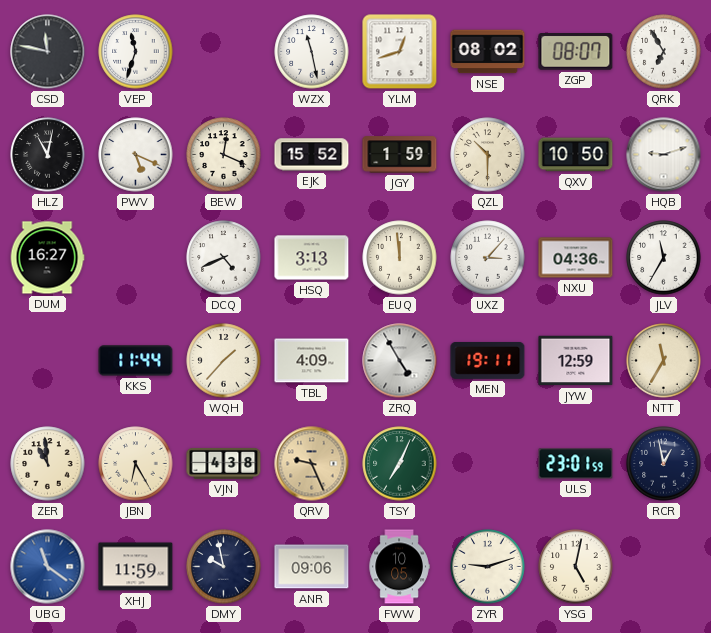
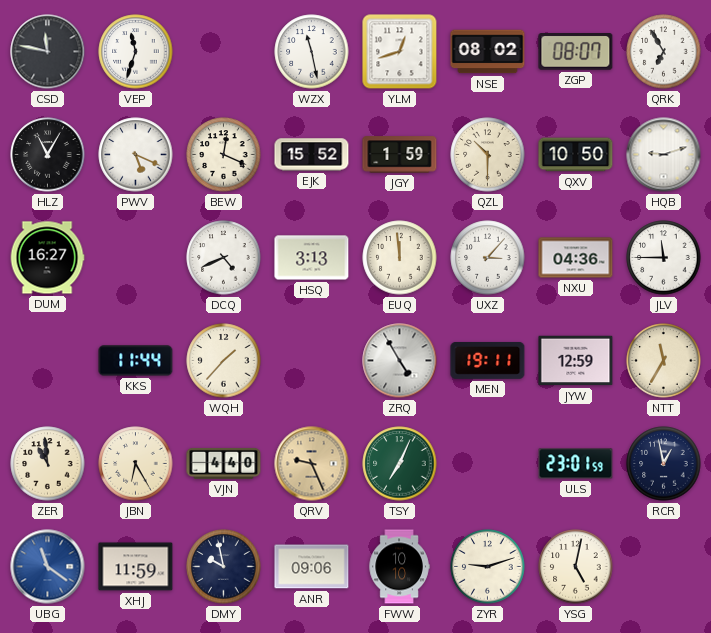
HLZ: 11:02 -> 11:05 (48, 155)
JLV: 11:35 -> 11:45 (664, 258)
TBL: 4:09 -> none (312, 361)
VJN: 4:38 -> 4:40 (224, 463)
FWW: 10:05 -> 10:10 (399, 567)
